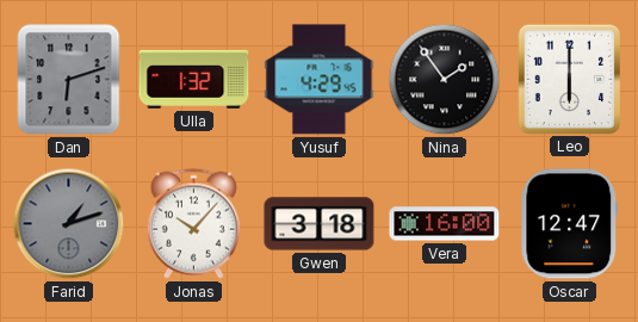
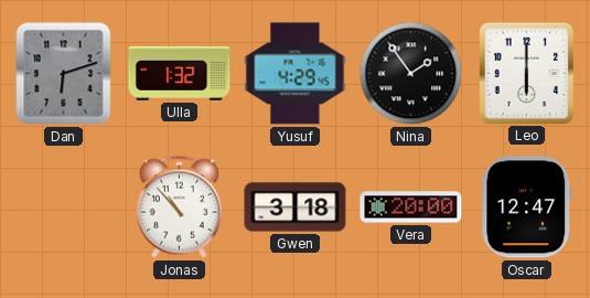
Farid: 1:12 -> none (69, 224)
Jonas: 10:07 -> 10:53 (179, 206)
Vera: 16:00 -> 20:00 (411, 207)
